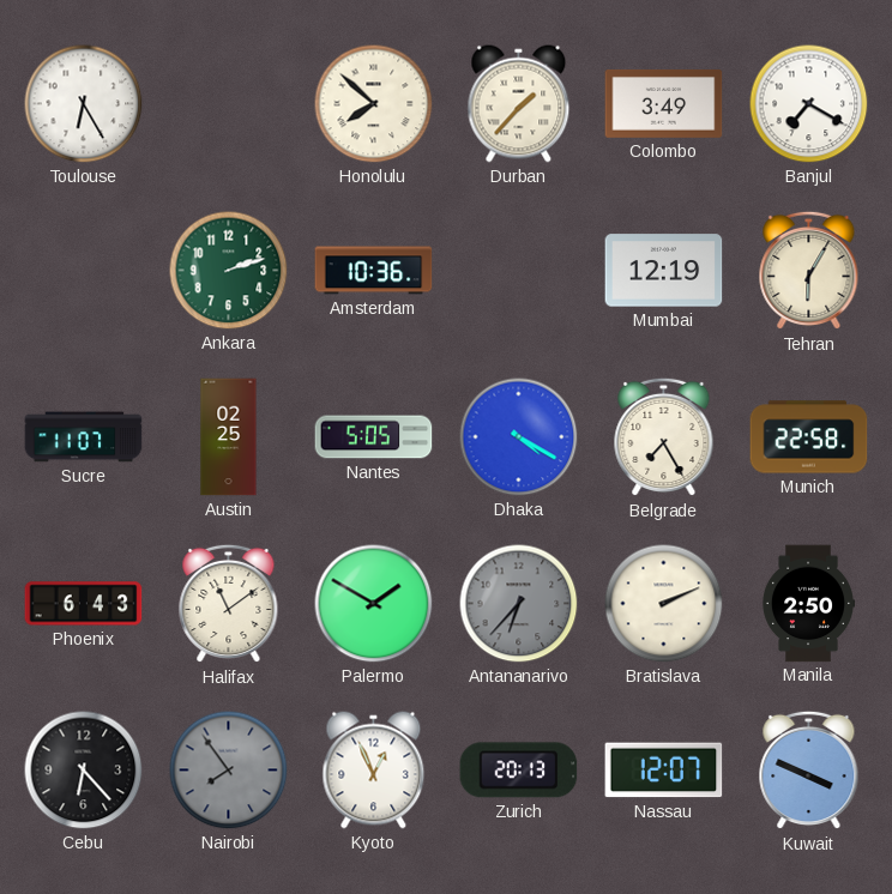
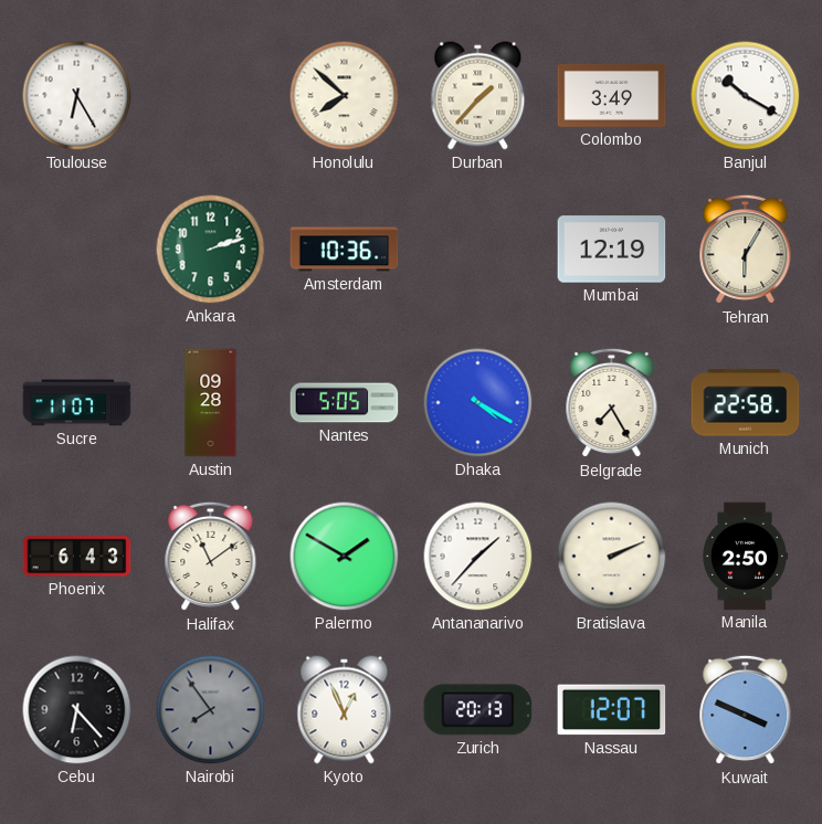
Banjul: 7:20 -> 10:20 (746, 96)
Austin: 02:25 -> 09:28 (211, 403)
Antananarivo: 6:37 -> 1:37 (478, 557)
Antananarivo dial: grey -> white (478, 557)
